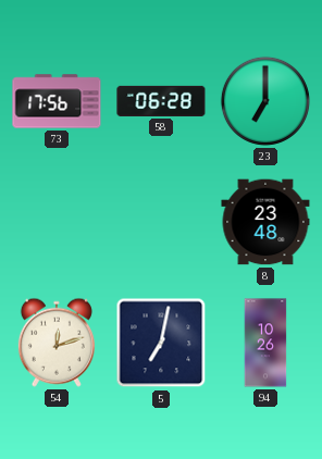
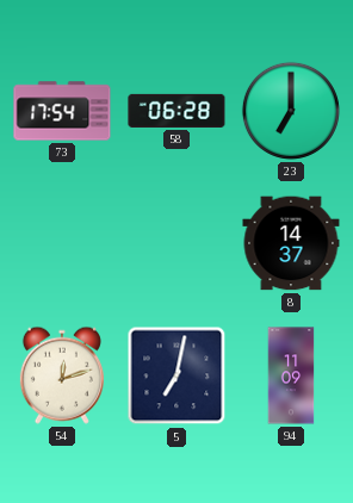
73: 17:56 -> 17:54 (62, 111)
8: 23:48 -> 14:37 (291, 243)
94: 10:26 -> 11:09 (291, 375)
